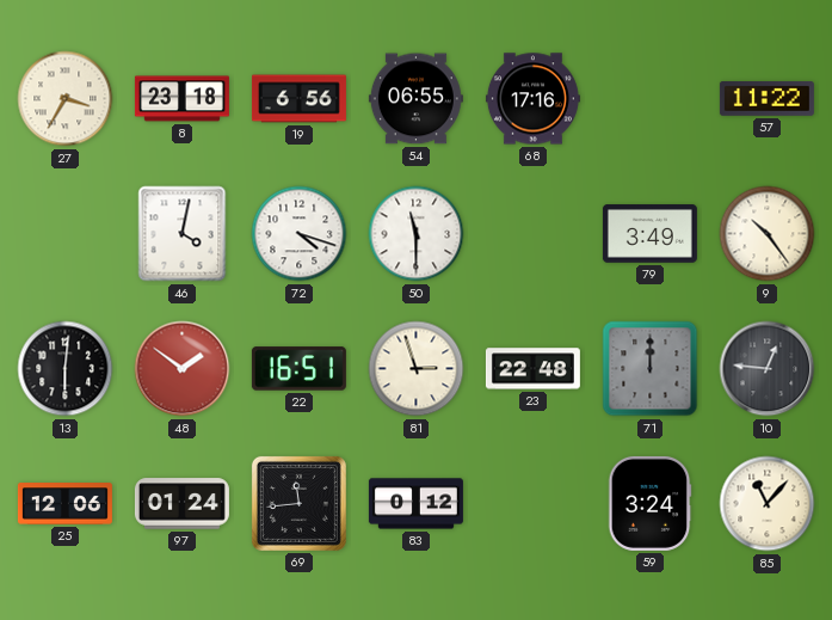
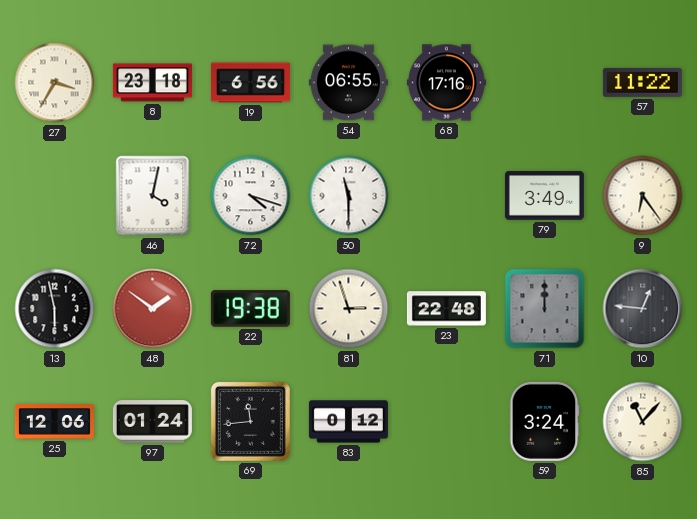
9: 10:24 -> 6:24 (643, 196)
13: 6:01 -> 5:58 (55, 309)
22: 16:51 -> 19:38 (250, 309)
